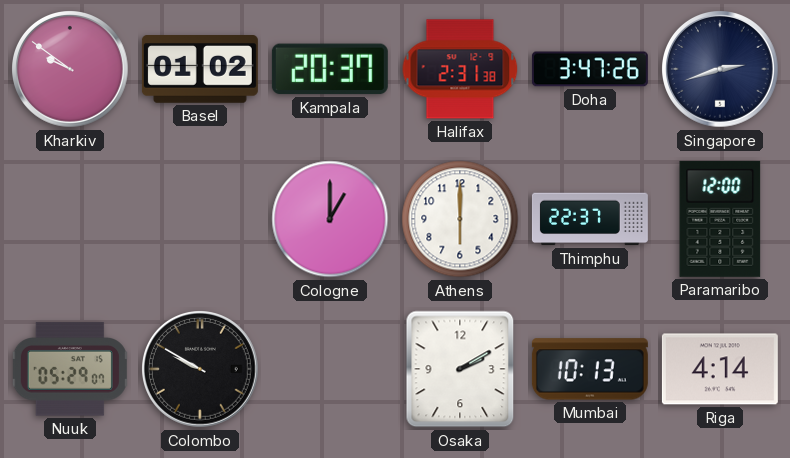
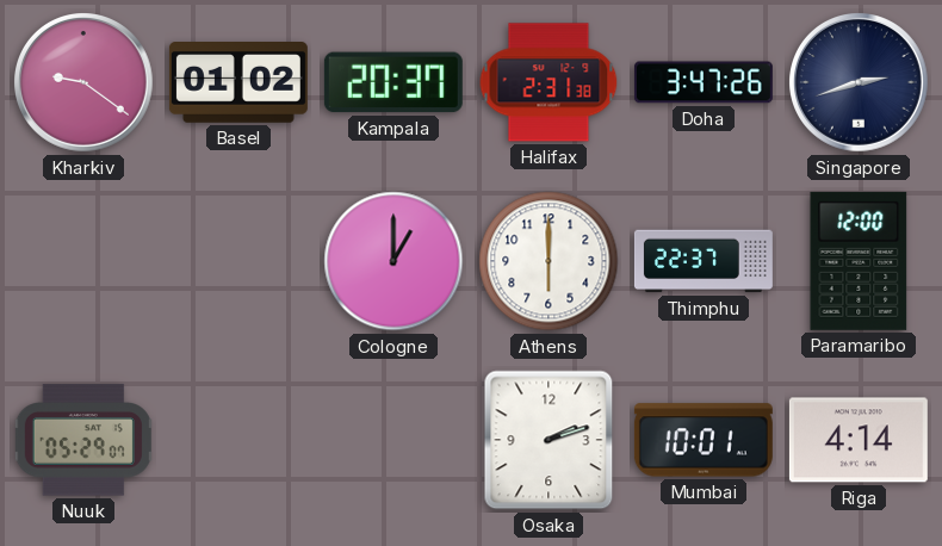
Kharkiv: 9:51 -> 9:21 (85, 83)
Colombo: 9:50 -> none (201, 370)
Osaka: 2:10 -> 2:12 (549, 440)
Mumbai: 10:13 -> 10:01 (704, 440)
